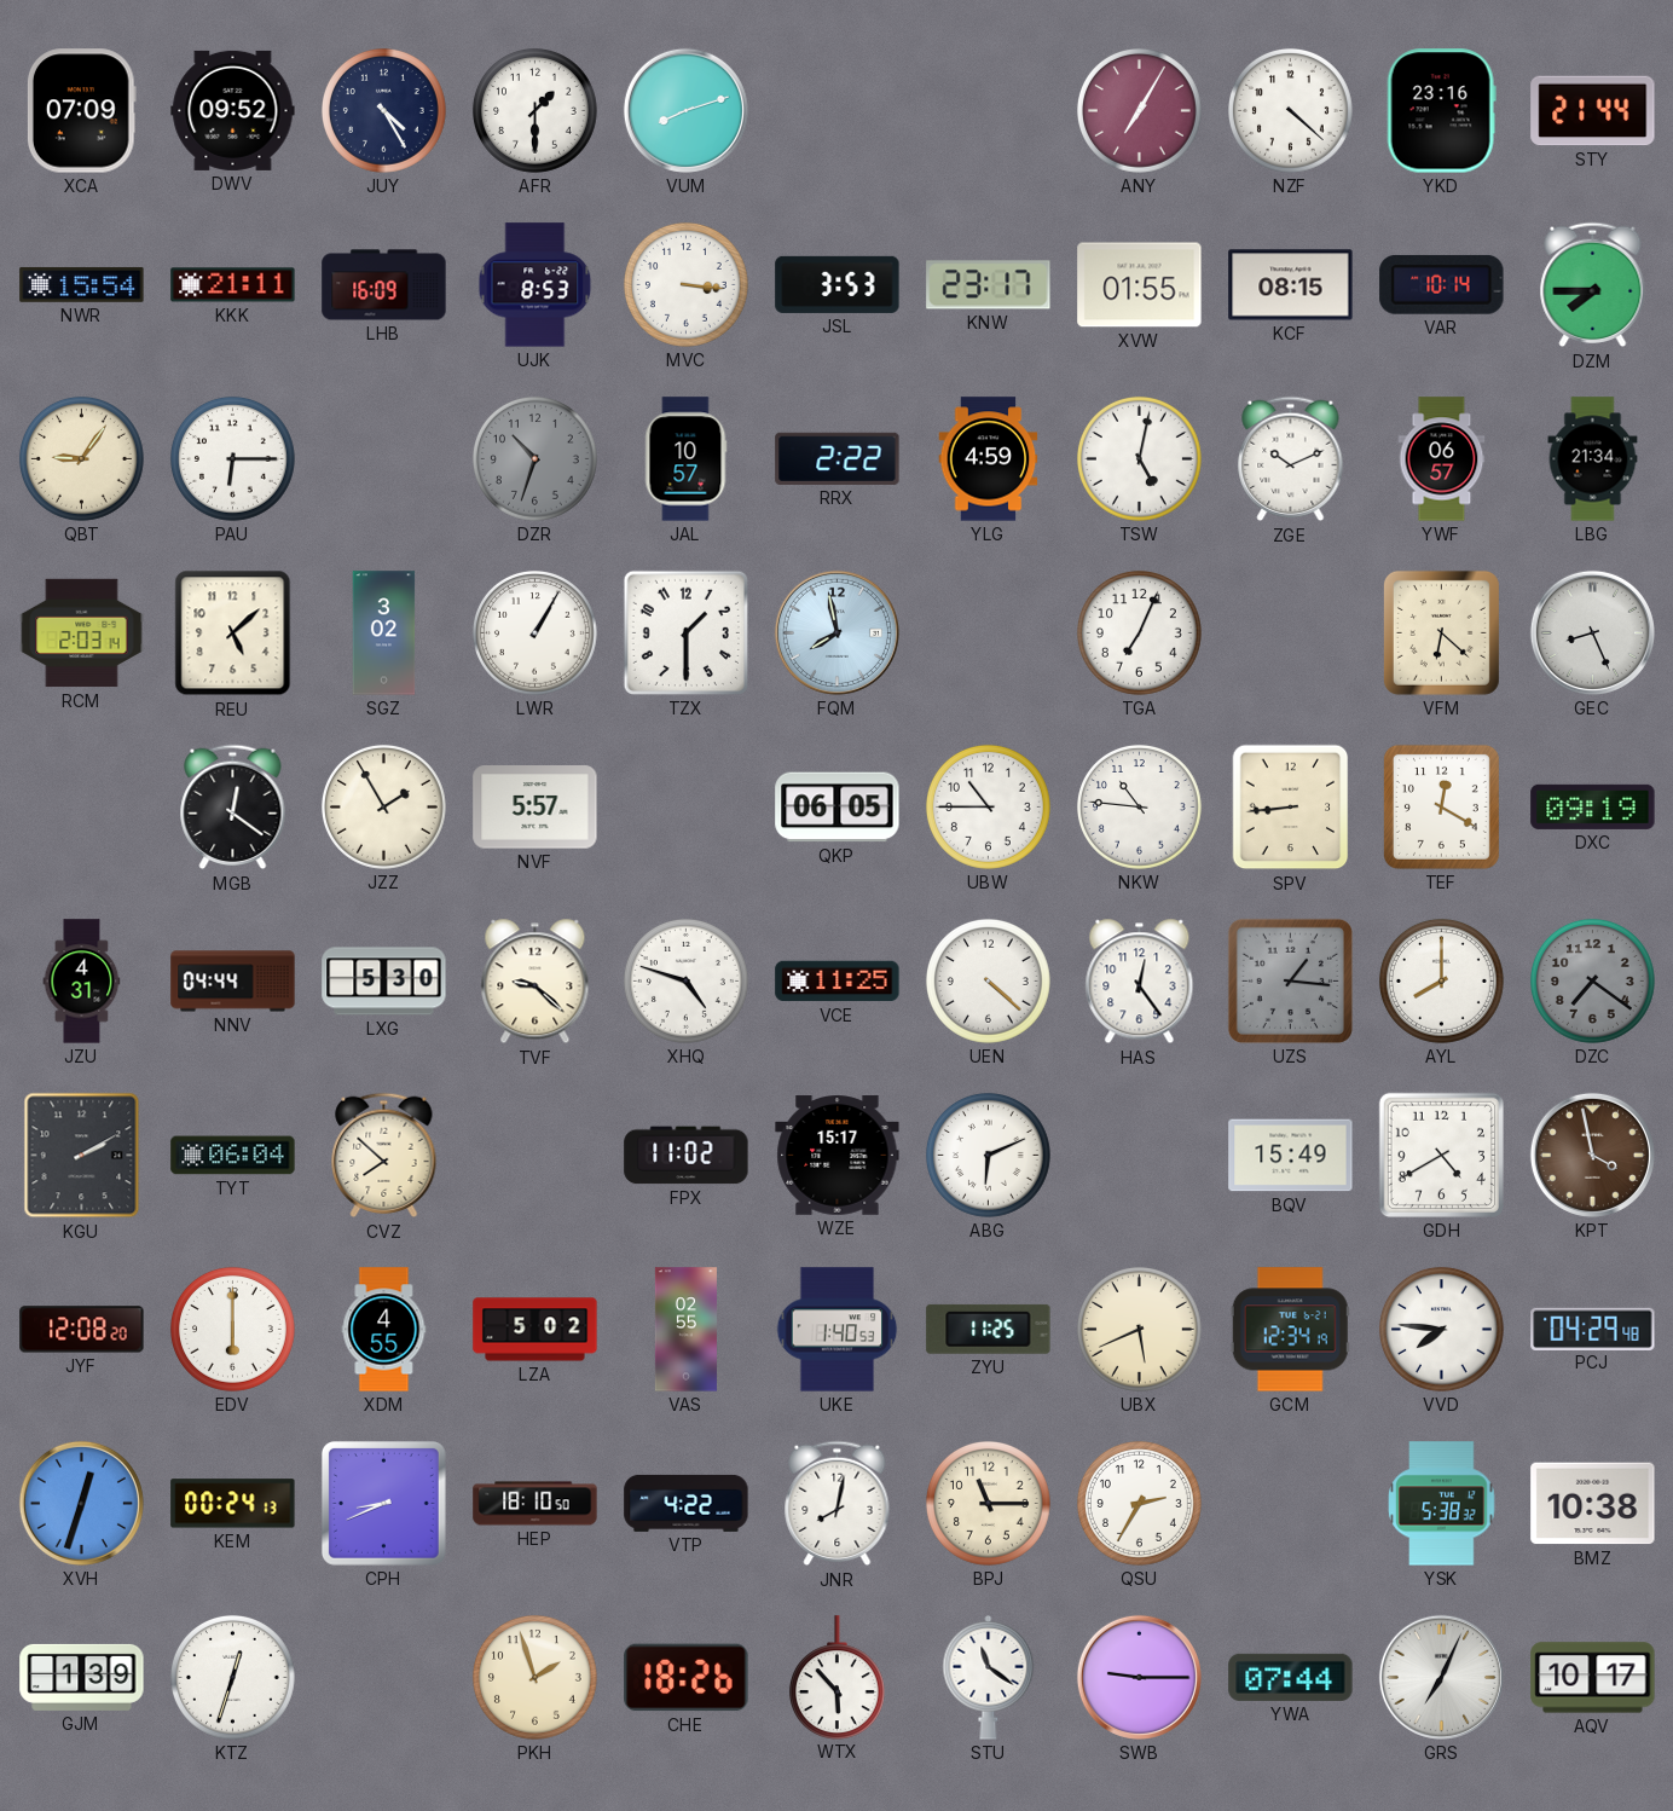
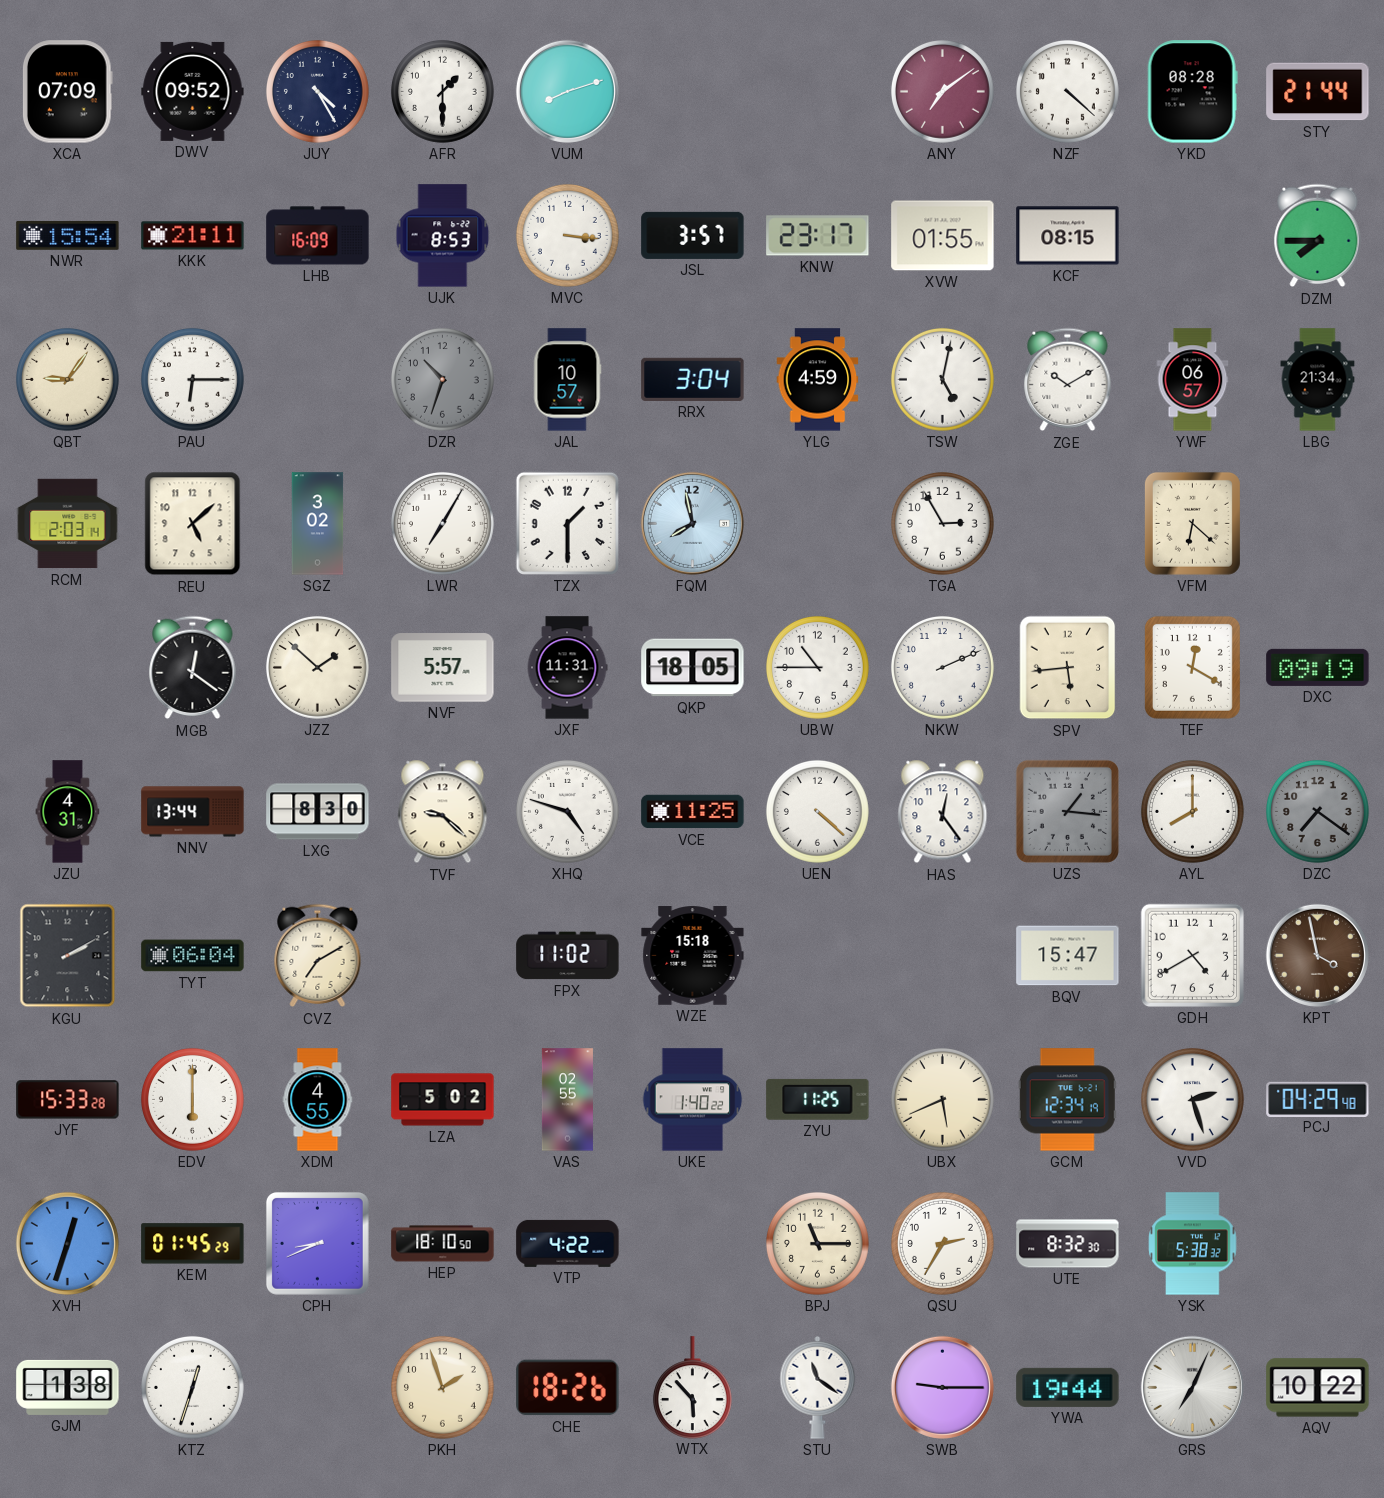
ANY: 7:05 -> 7:09 (942, 91)
YKD: 23:16 -> 08:28 (1192, 92)
JSL: 3:53 -> 3:57 (693, 235)
VAR: 10:14 -> none (1442, 284)
RRX: 2:22 -> 3:04 (693, 379)
ZGE: 10:11 -> 10:10 (1068, 380)
LWR: 1:05 -> 7:05 (442, 523)
TGA: 7:04 -> 2:55 (942, 523)
GEC: 8:26 -> none (1592, 632)
JZZ: 1:55 -> 1:52 (317, 667)
JXF: none -> 11:31 (567, 668)
QKP: 06:05 -> 18:05 (693, 668)
NKW: 10:46 -> 2:11 (942, 667)
SPV: 8:44 -> 5:44 (1068, 668)
NNV: 04:44 -> 13:44 (193, 812)
LXG: 5:30 -> 8:30 (318, 812)
CVZ: 7:52 -> 7:10 (318, 956)
WZE: 15:17 -> 15:18 (693, 956)
ABG: 6:11 -> none (988, 1155)
BQV: 15:49 -> 15:47 (1068, 956)
JYF: 12:08 -> 15:33 (68, 1100)
UKE: 1:40:53 -> 1:40:22 (693, 1100)
VVD: 7:46 -> 2:27 (1192, 1099)
KEM: 00:24 -> 01:45 (193, 1244)
JNR: 8:02 -> none (838, 1504)
UTE: none -> 8:32 (1068, 1244)
BMZ: 10:38 -> none (1593, 1504)
GJM: 1:39 -> 1:38 (68, 1387)
YWA: 07:44 -> 19:44 (1068, 1387)
AQV: 10:17 -> 10:22 (1318, 1388)
